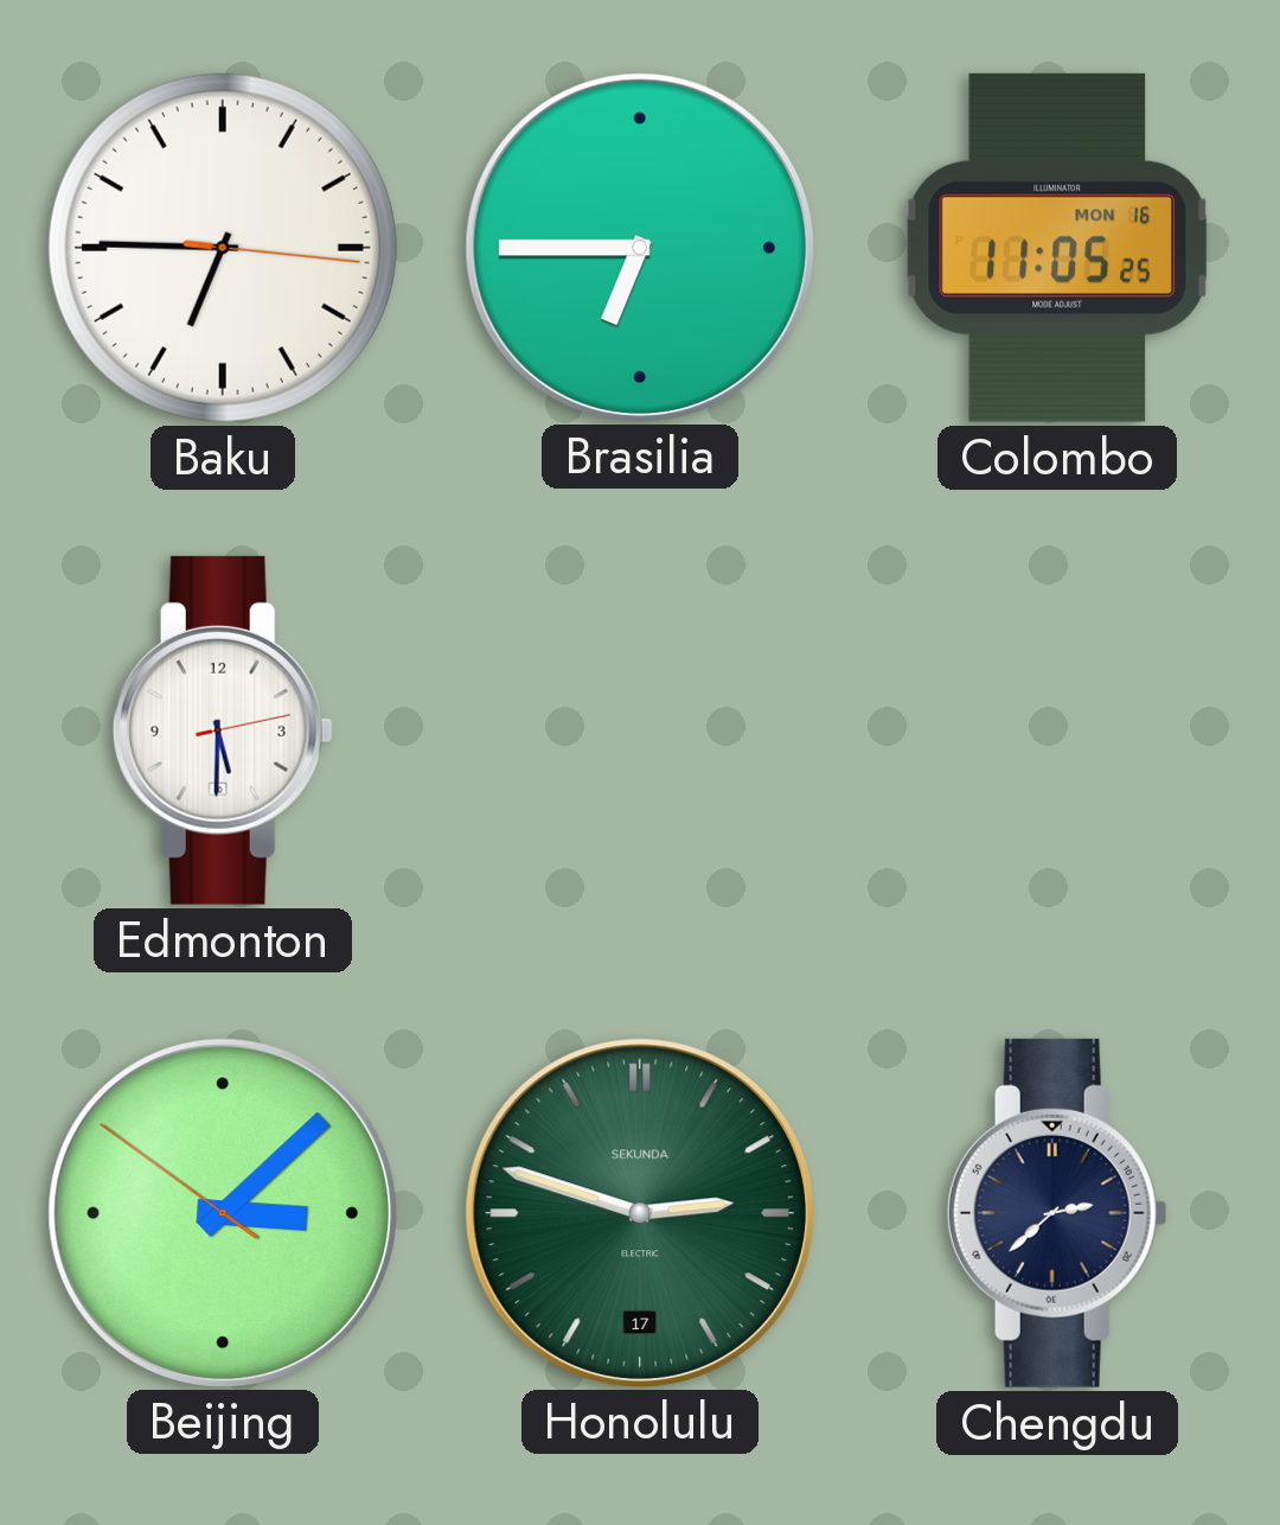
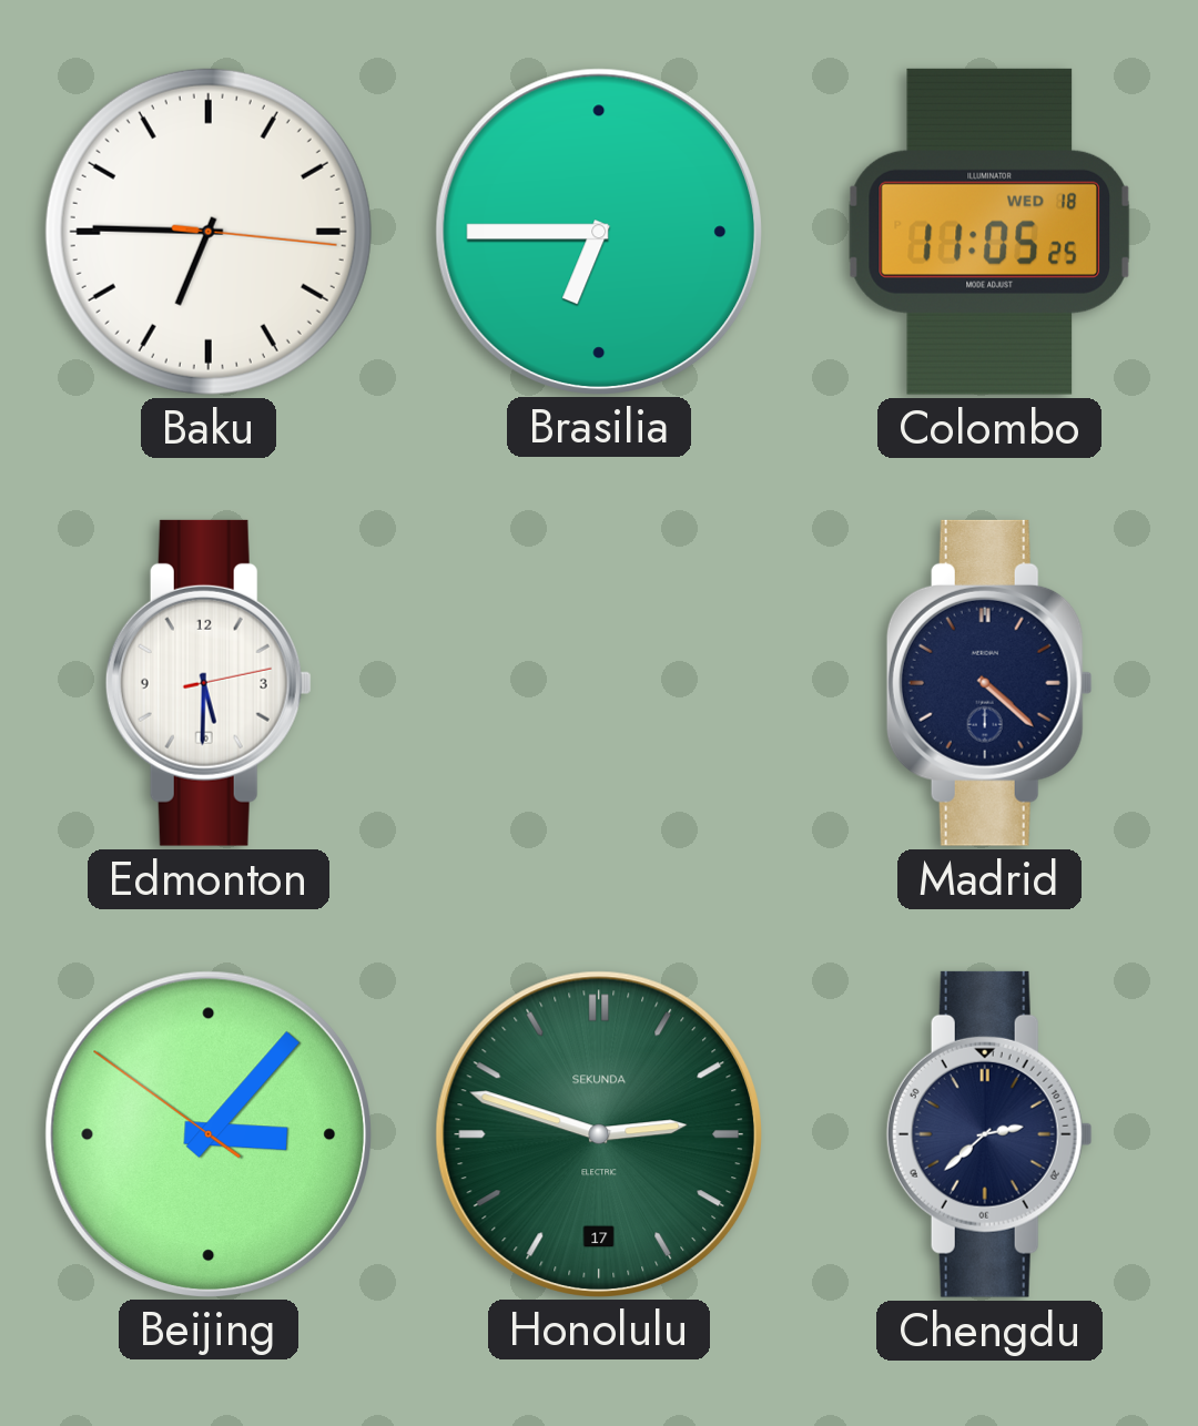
Colombo date: MON 16 -> WED 18 (989, 232)
Madrid: none -> 4:22 (989, 683)
Beijing: 3:07 -> 3:06 (207, 1133)
